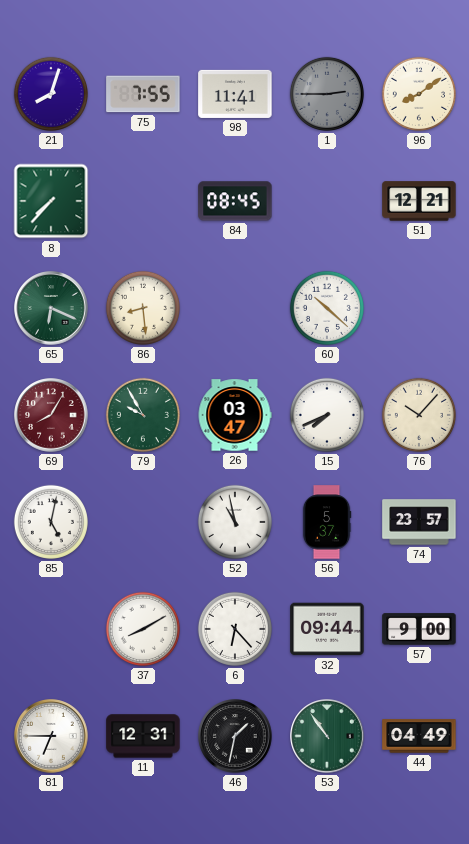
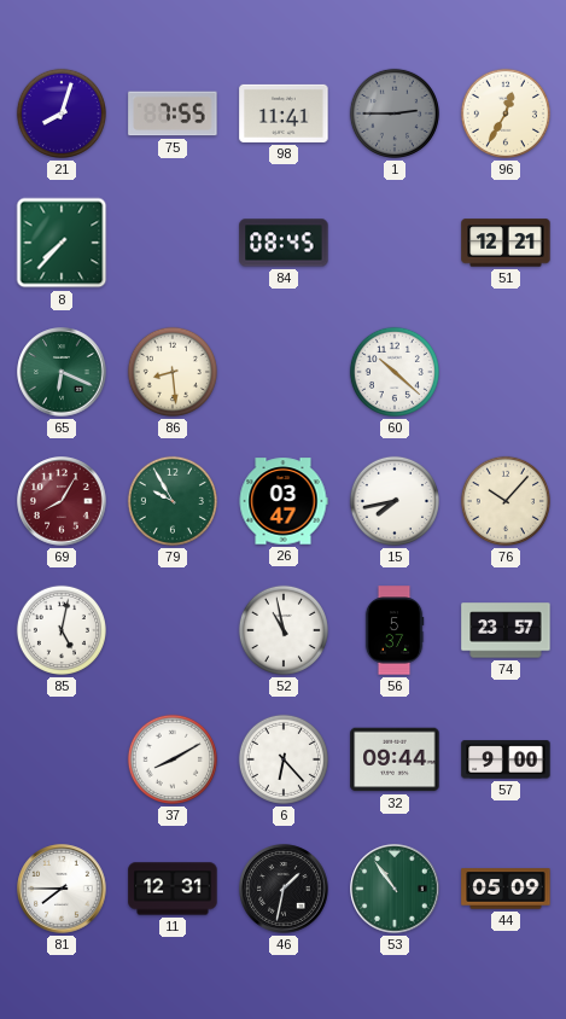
96: 8:09 -> 12:35 (506, 113)
15: 7:41 -> 7:43 (395, 501)
81: 6:45 -> 7:45 (62, 889)
44: 04:49 -> 05:09 (506, 889)
